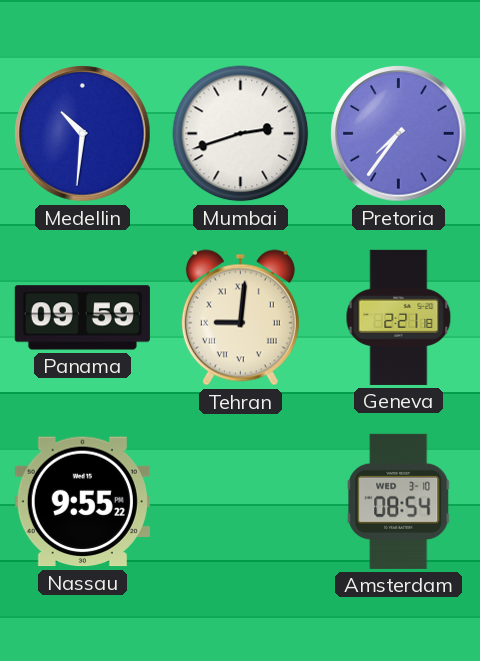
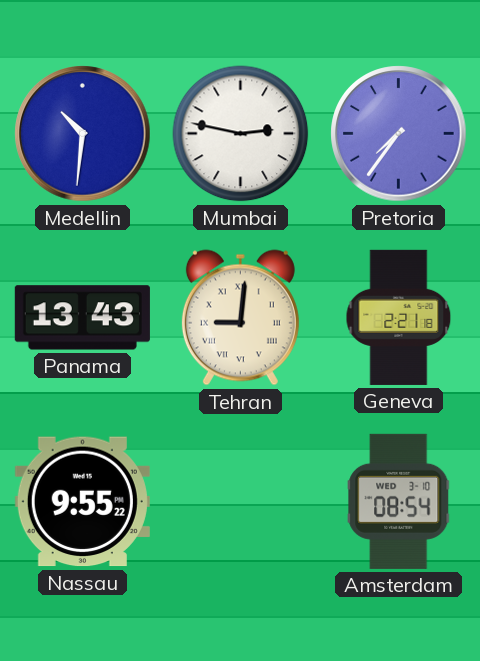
Mumbai: 2:42 -> 2:47 (241, 134)
Panama: 09:59 -> 13:43 (82, 318)
